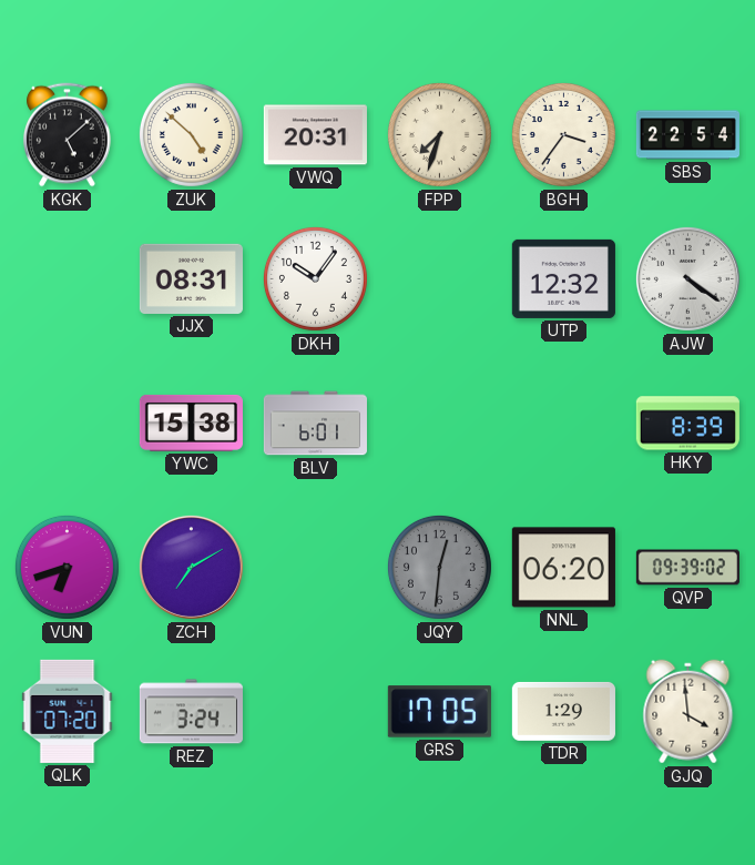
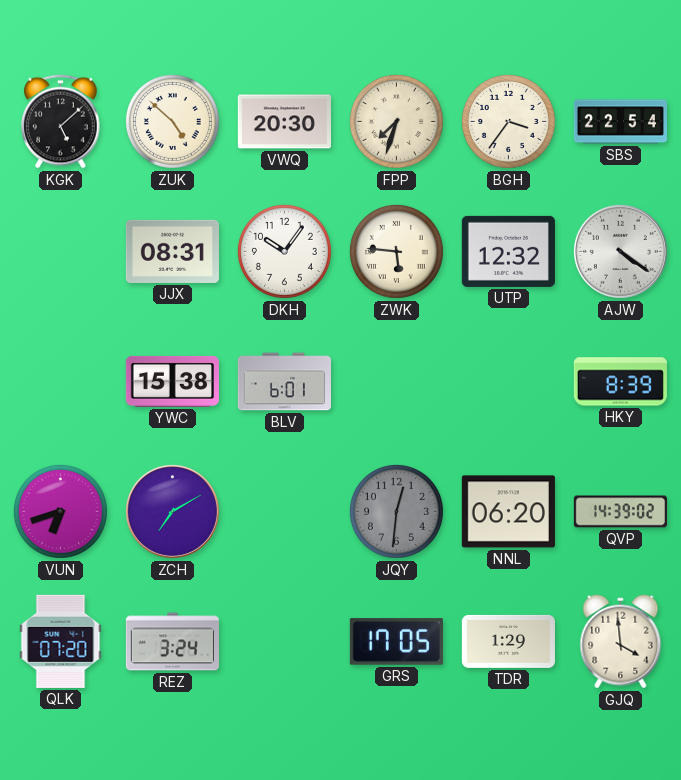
VWQ: 20:31 -> 20:30 (284, 122)
ZWK: none -> 5:46 (396, 251)
QVP: 09:39 -> 14:39 (620, 512)
